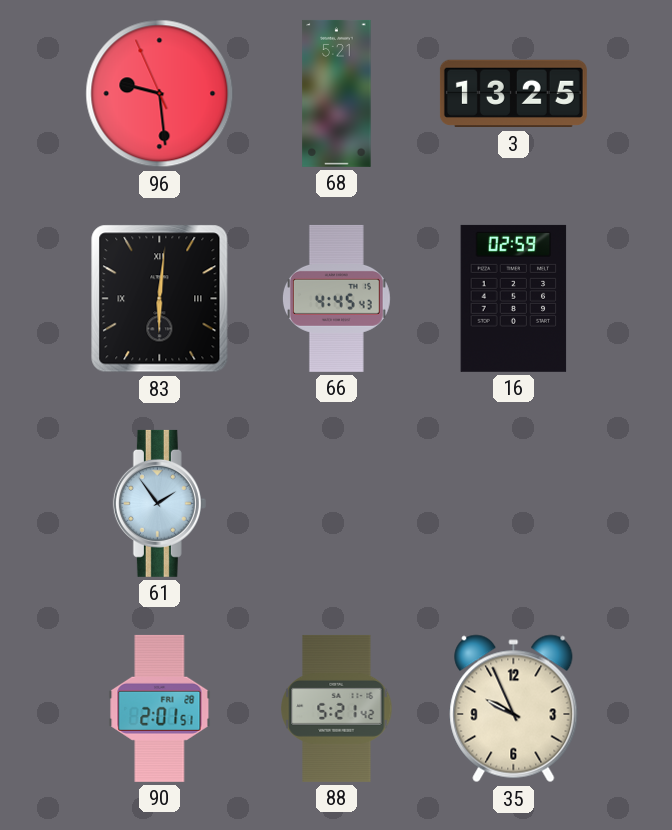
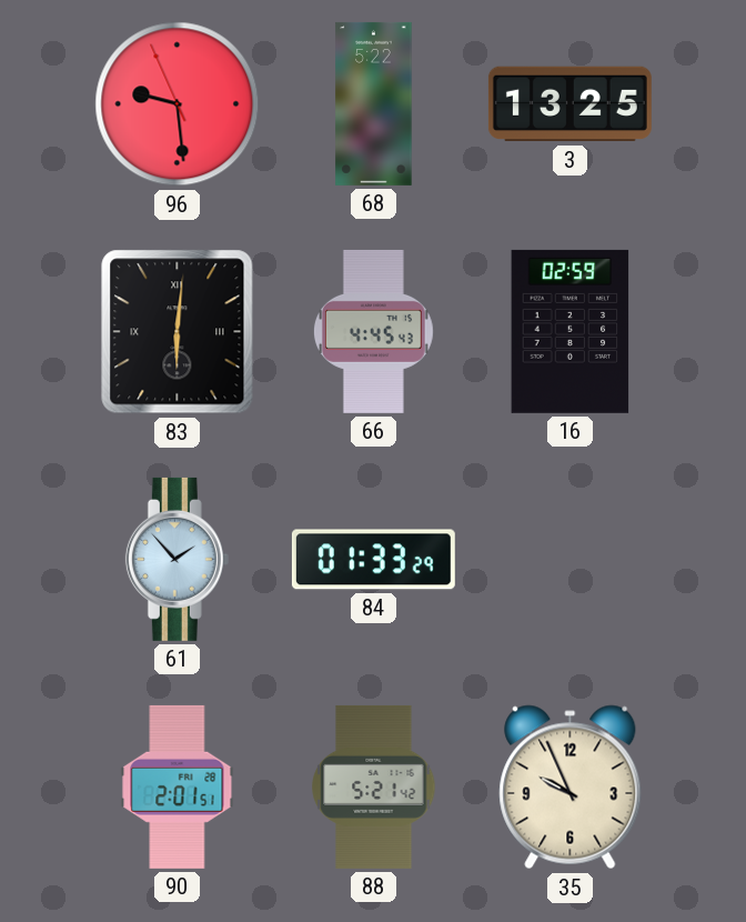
68: 5:21 -> 5:22 (374, 103)
61: 1:54 -> 1:53 (177, 559)
84: none -> 01:33 (373, 560)
